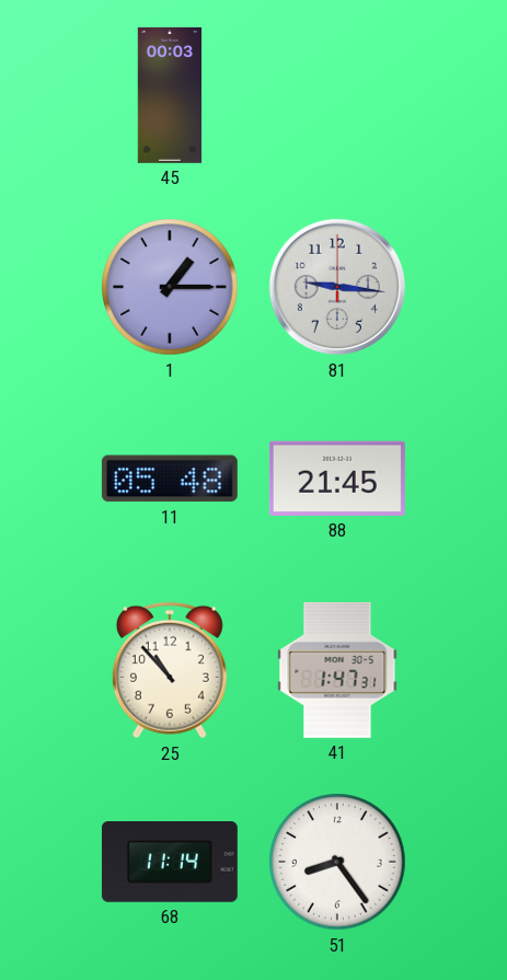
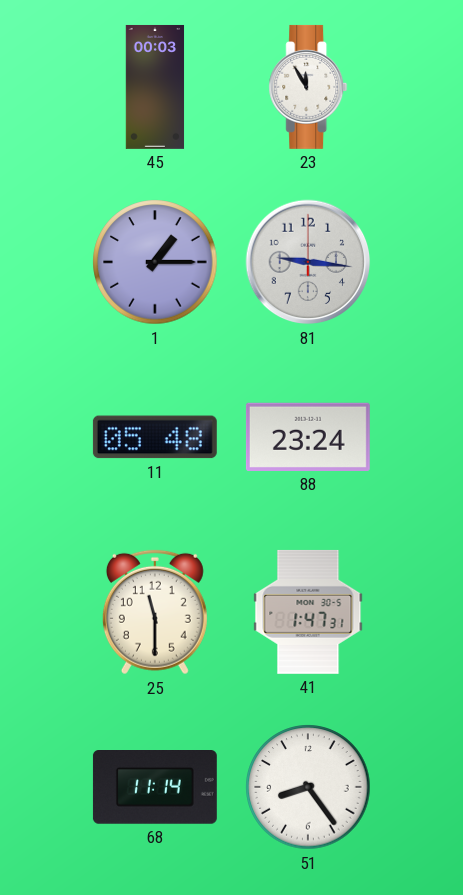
23: none -> 11:55 (308, 87)
88: 21:45 -> 23:24 (308, 437)
25: 10:53 -> 11:30 (155, 612)
